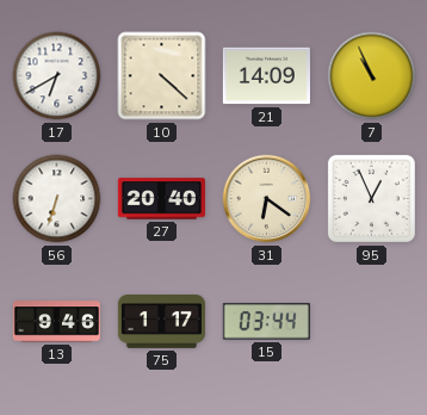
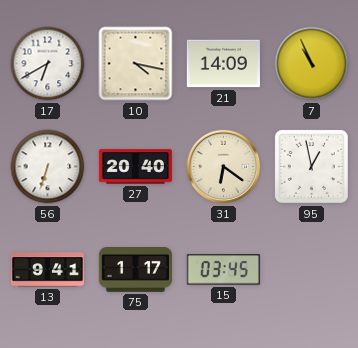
10: 4:22 -> 4:17 (136, 64)
95: 12:56 -> 12:58 (311, 166)
13: 9:46 -> 9:41 (47, 270)
15: 03:44 -> 03:45 (223, 270)
